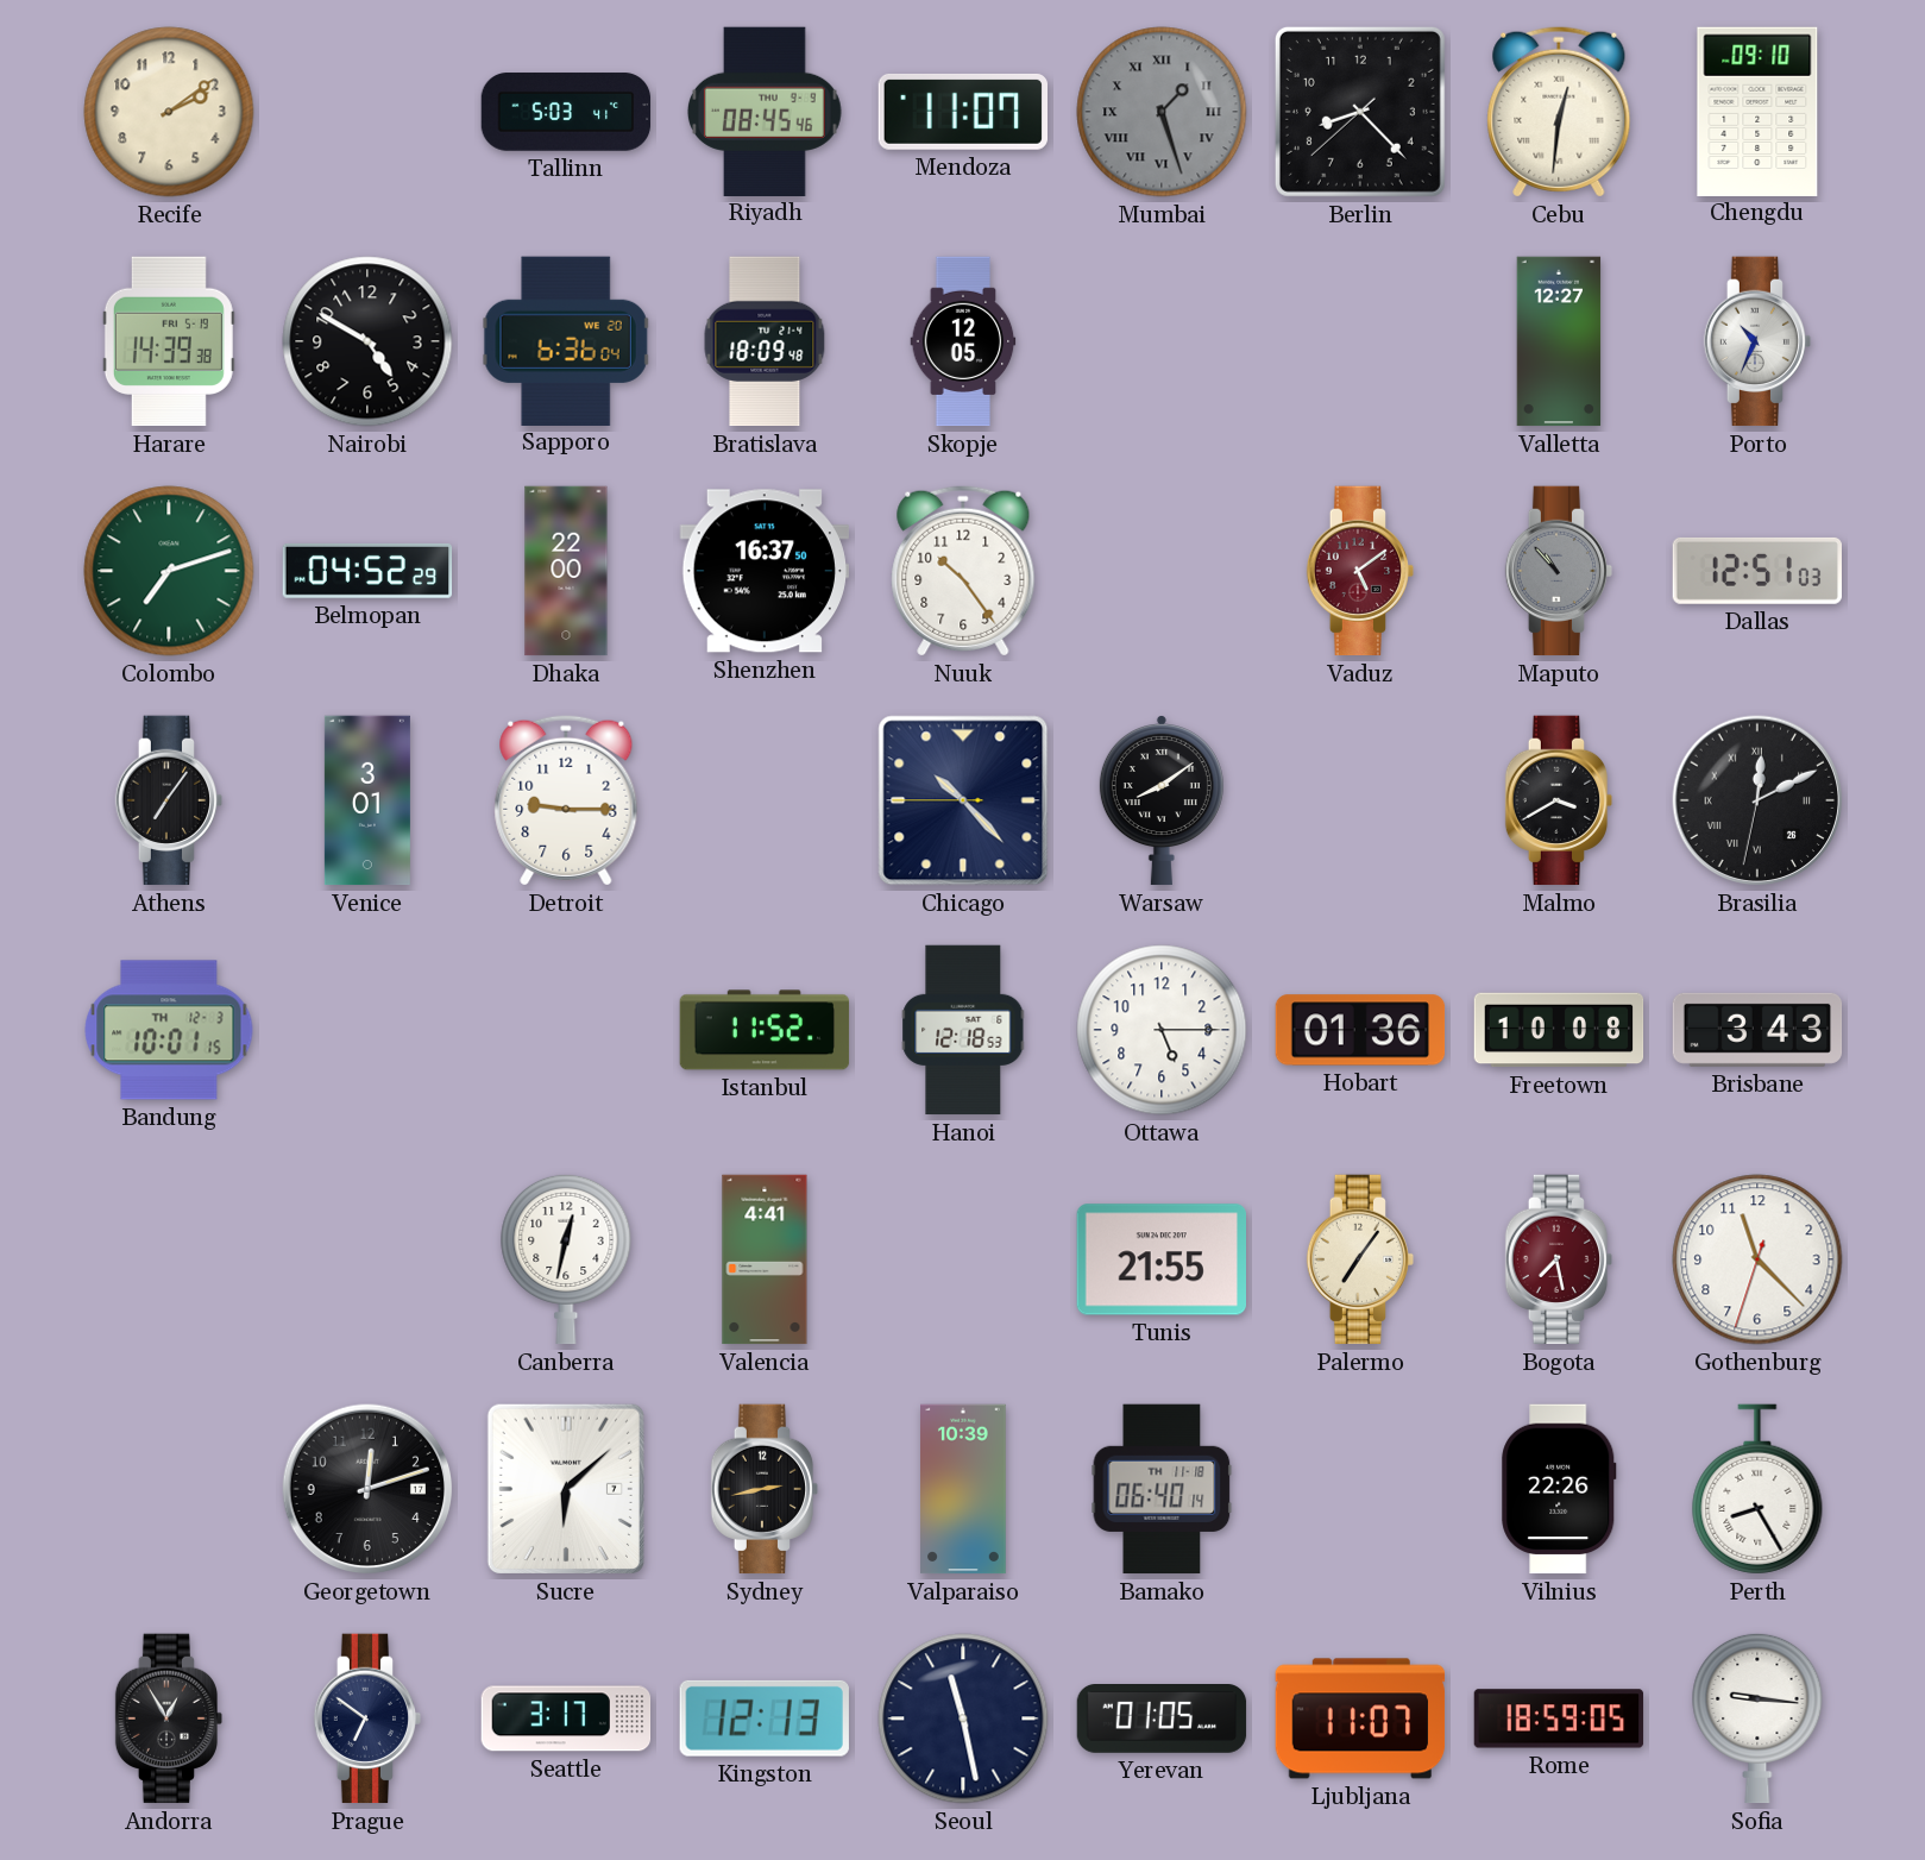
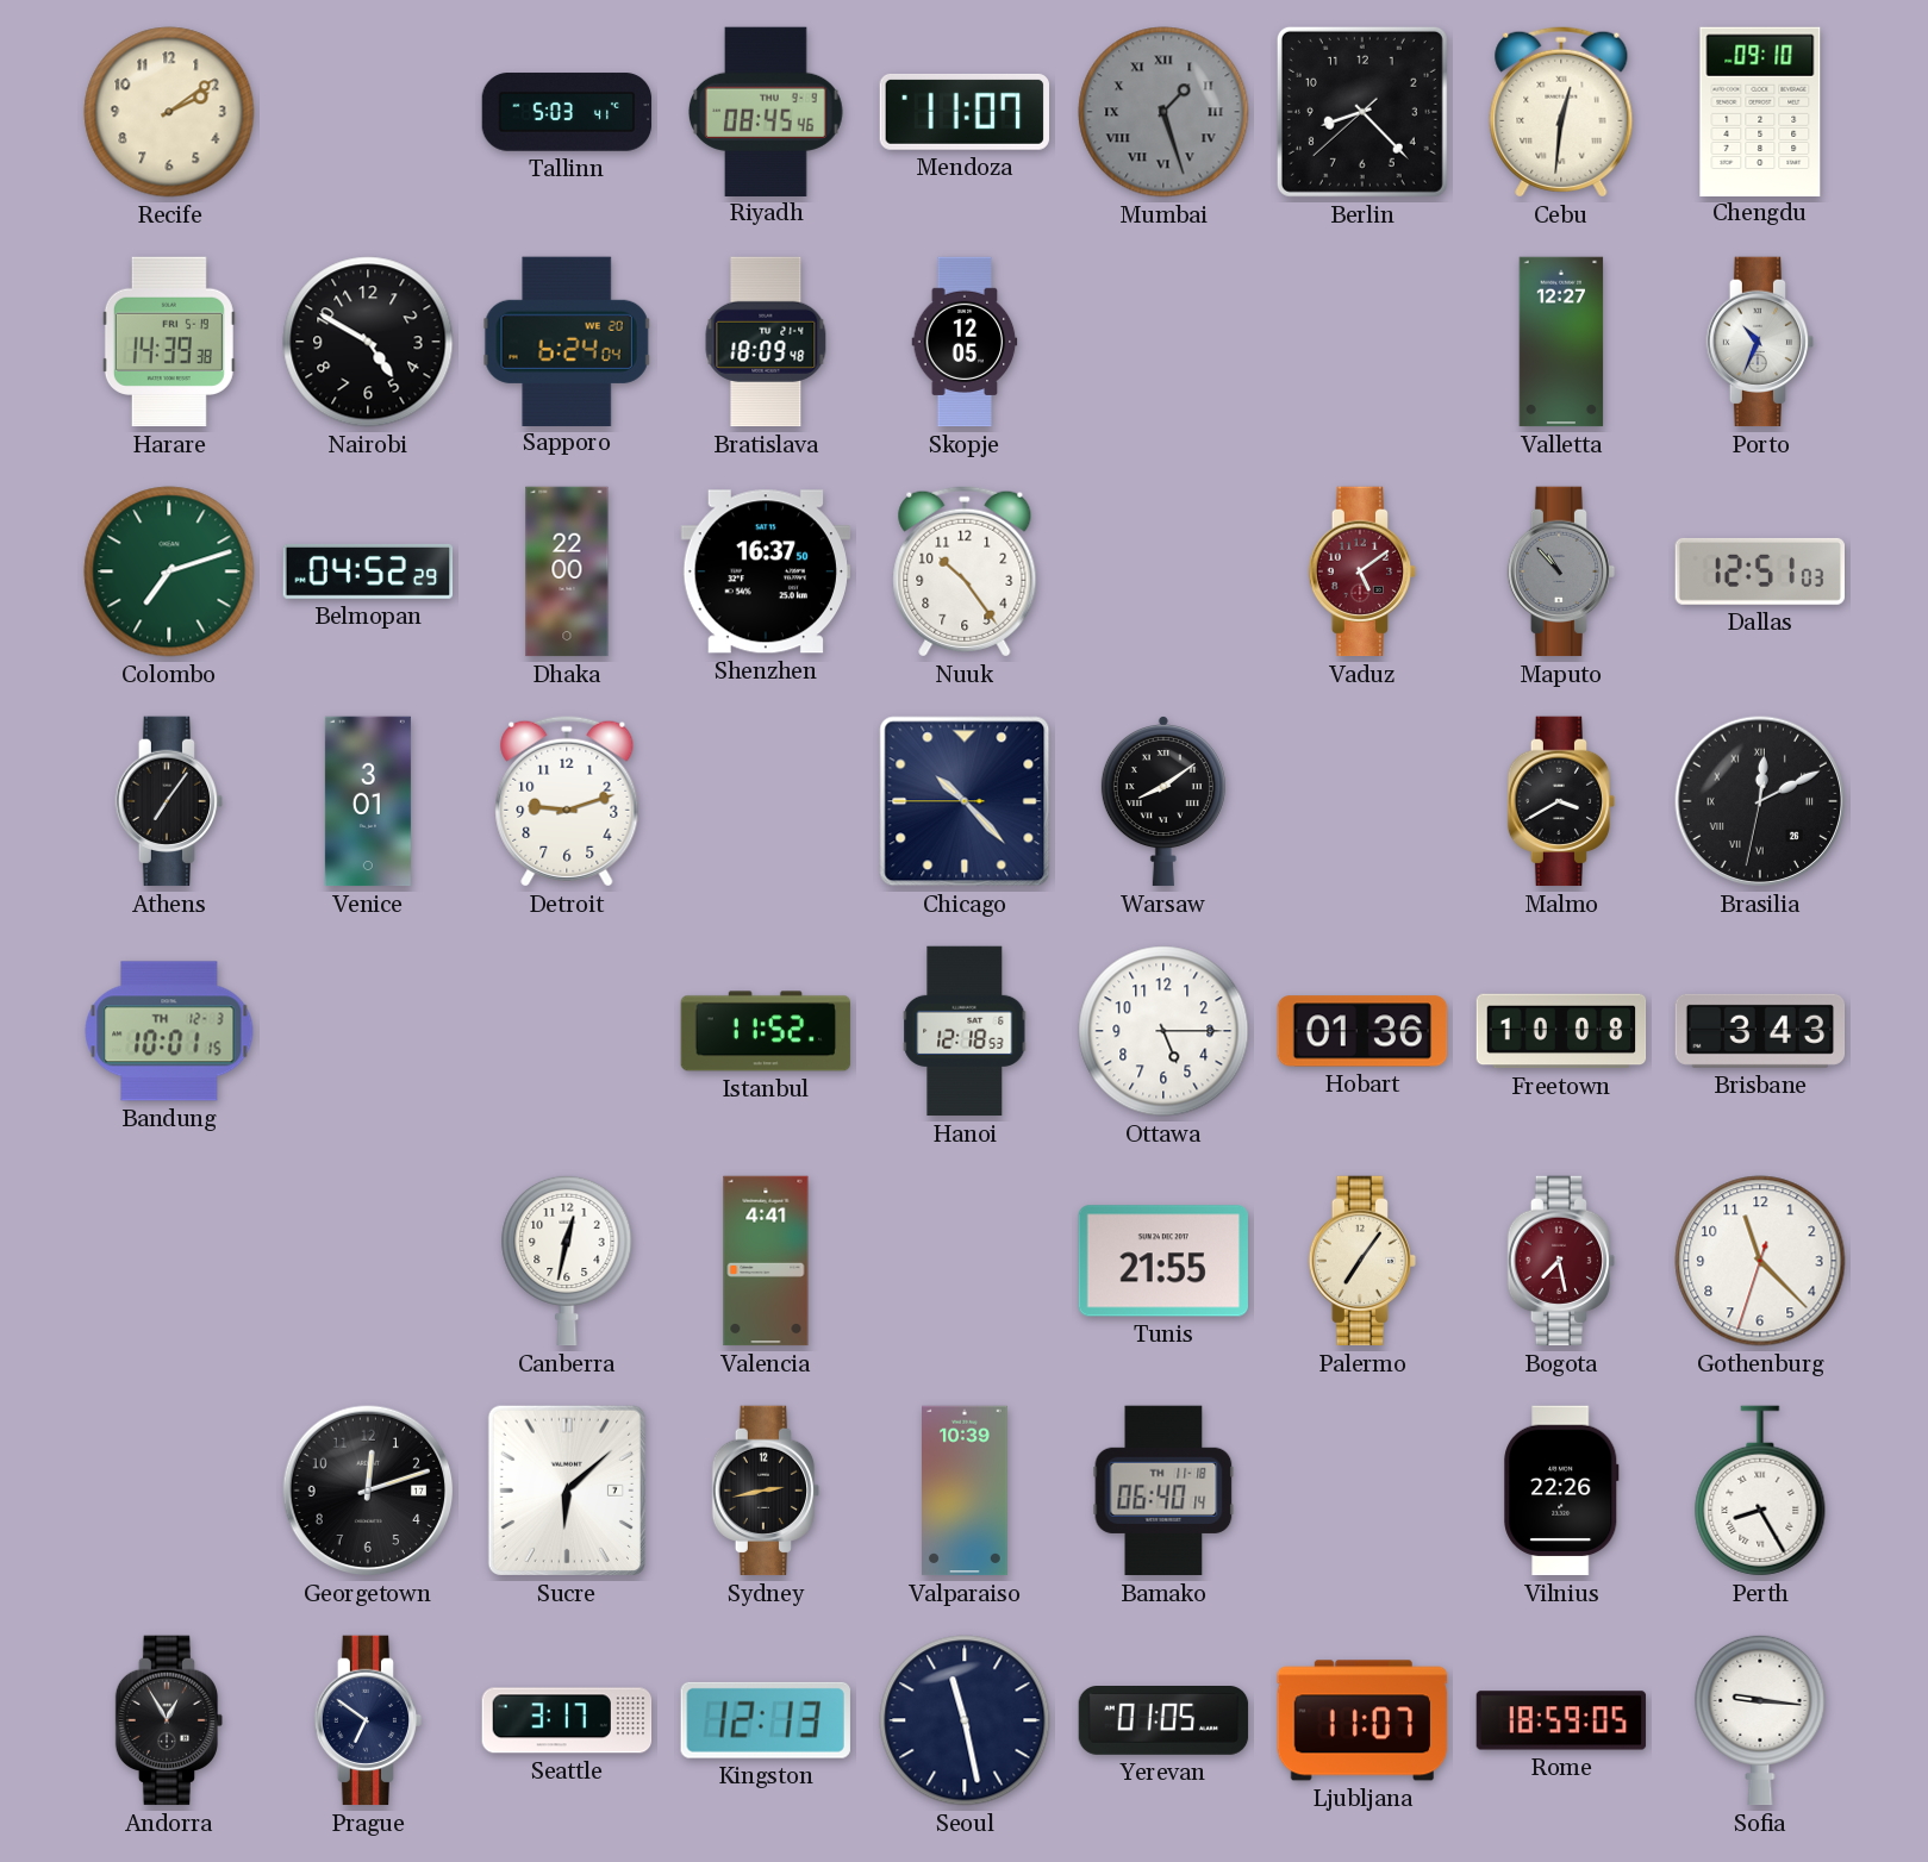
Sapporo: 6:36 -> 6:24 (567, 340)
Detroit: 9:15 -> 9:12 (567, 801)
